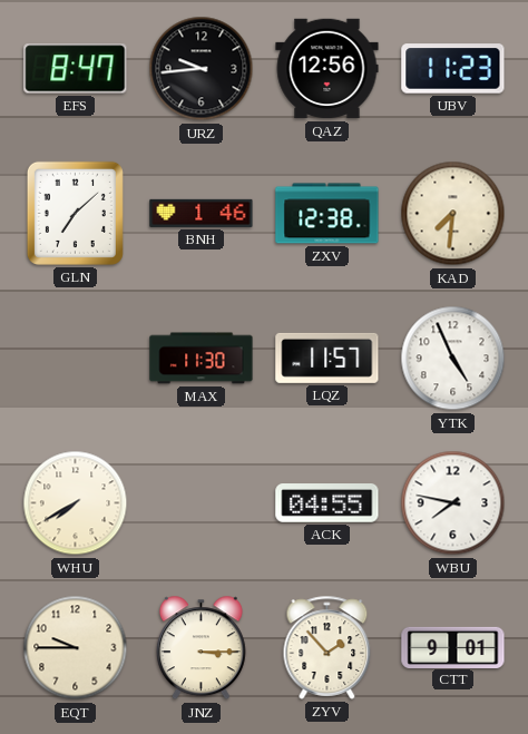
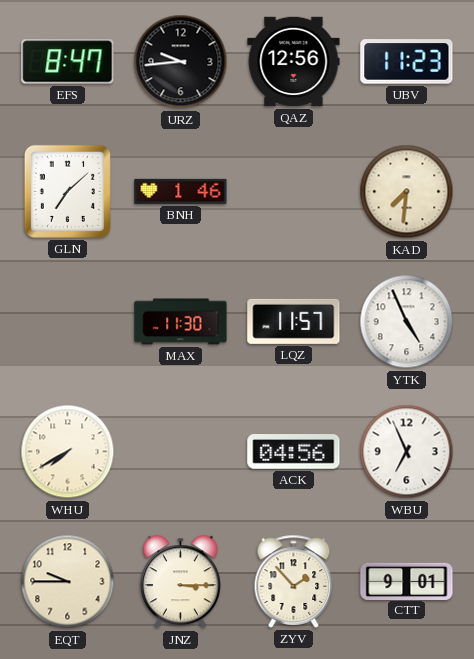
ZXV: 12:38 -> none (327, 214)
ACK: 04:55 -> 04:56 (294, 452)
WBU: 7:47 -> 6:56 (407, 452)
